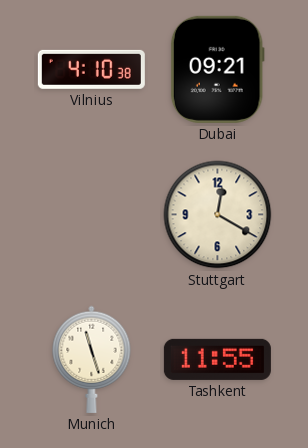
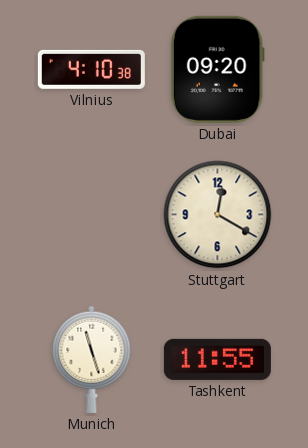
Dubai: 09:21 -> 09:20 (217, 69)
